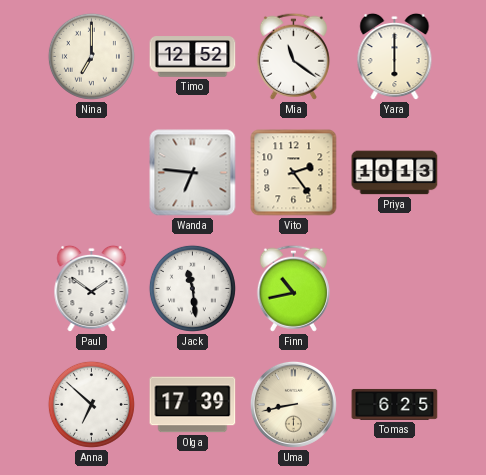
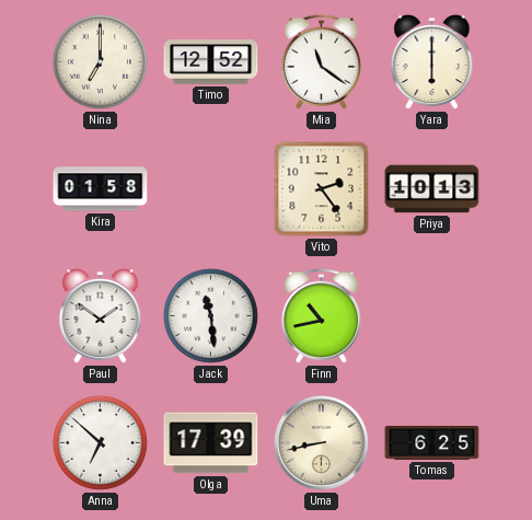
Kira: none -> 01:58 (101, 189)
Wanda: 6:46 -> none (193, 173)
